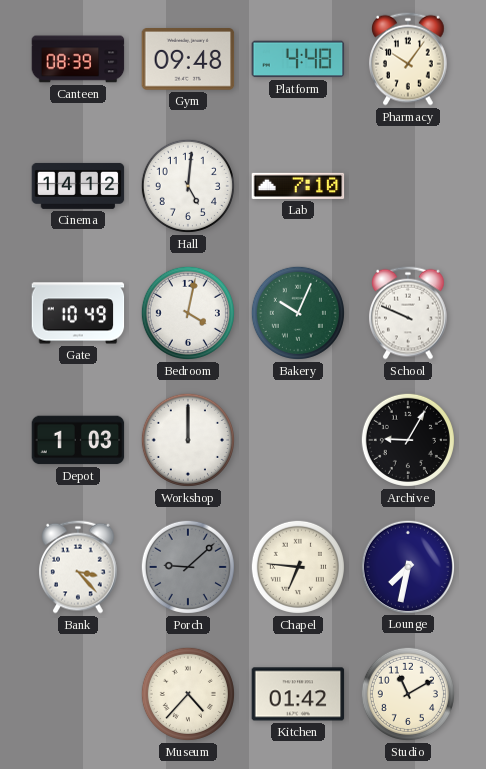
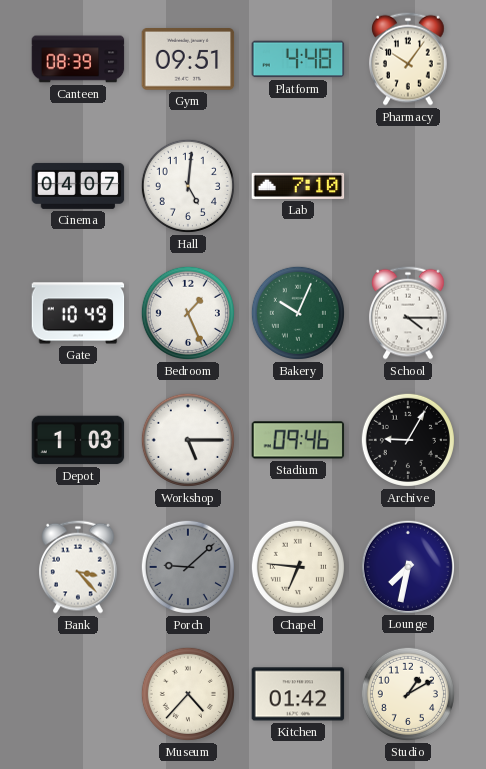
Gym: 09:48 -> 09:51 (188, 60)
Cinema: 14:12 -> 04:07 (78, 186)
Bedroom: 4:02 -> 1:26 (188, 313)
School: 9:49 -> 4:15 (409, 313)
Workshop: 12:00 -> 5:15 (188, 440)
Stadium: none -> 09:46 (298, 440)
Studio: 11:10 -> 1:10 (408, 694)
